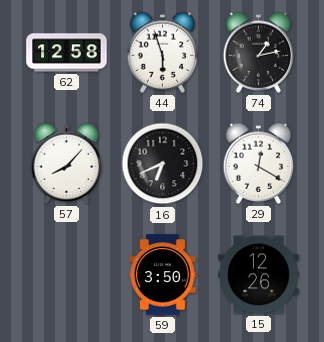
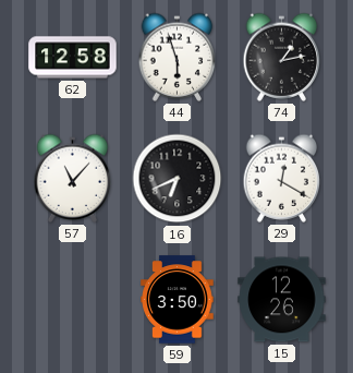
57: 8:07 -> 11:07 (73, 178)
